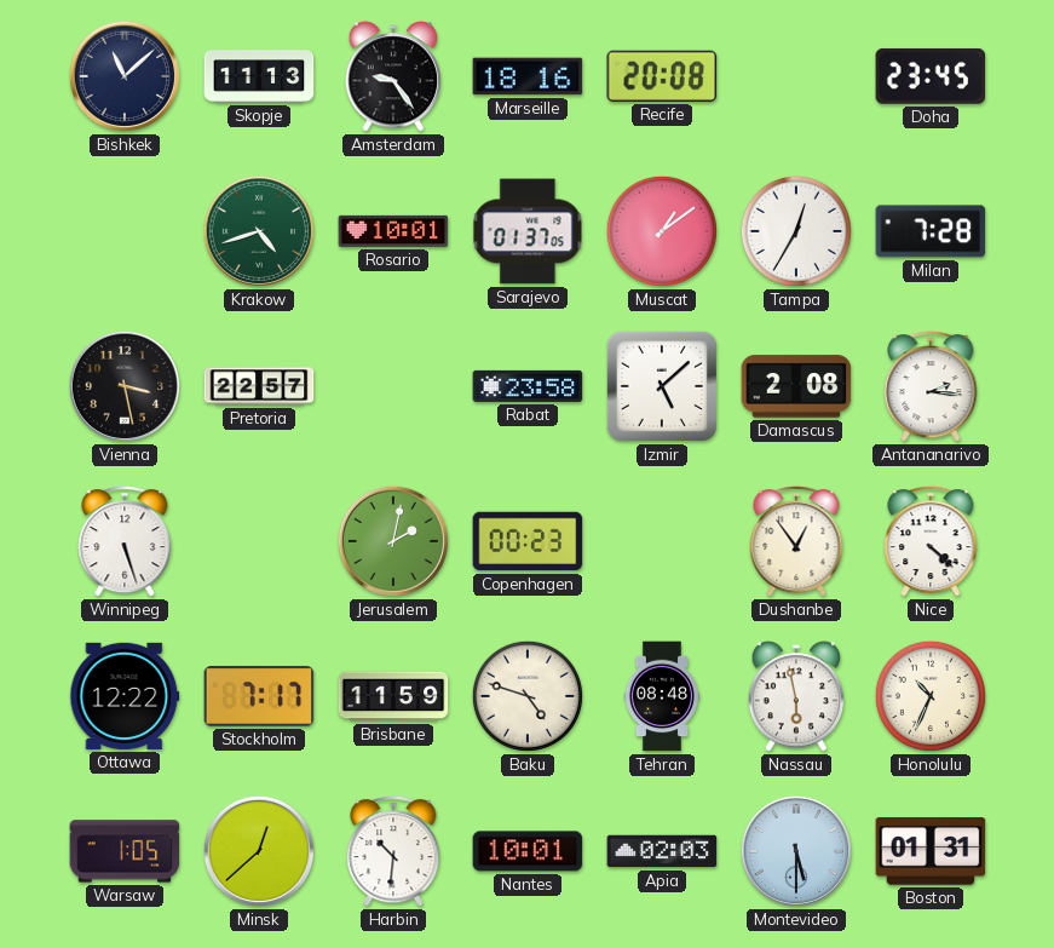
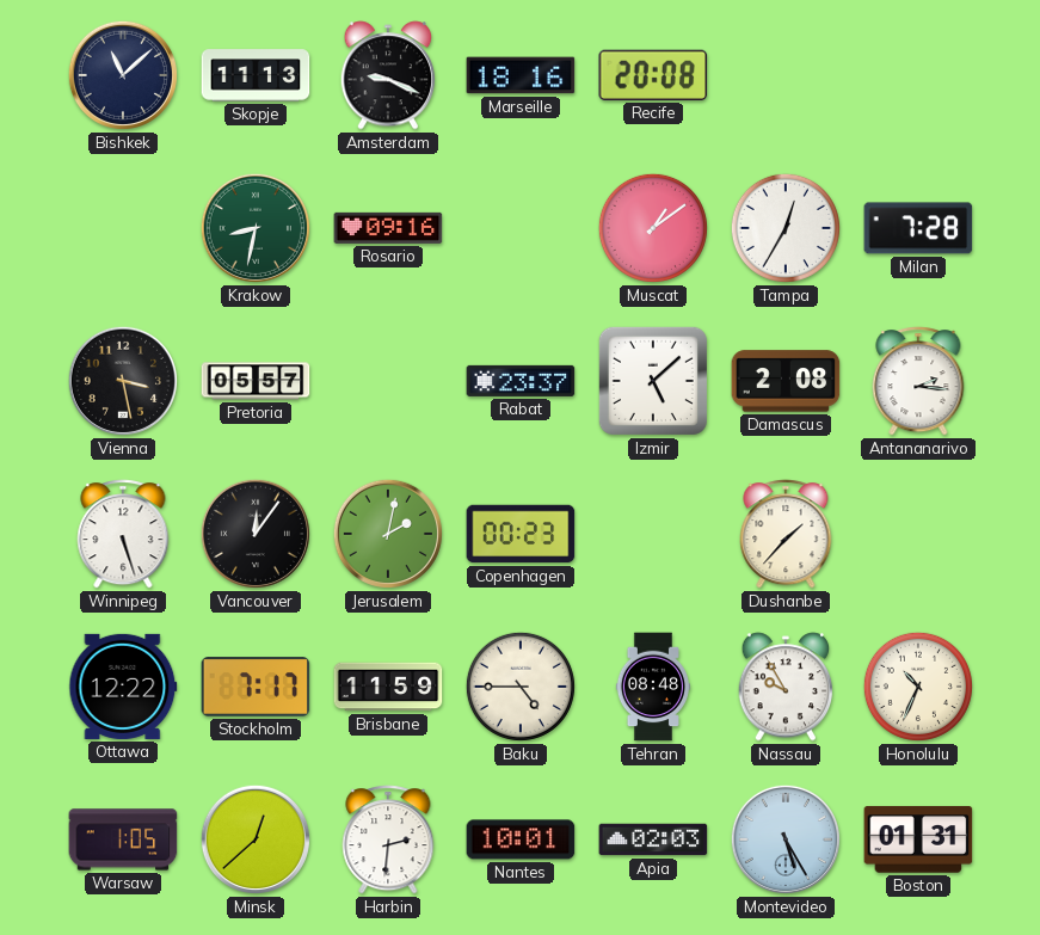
Amsterdam: 9:24 -> 9:19 (388, 75)
Doha: 23:45 -> none (931, 76)
Krakow: 4:42 -> 8:32 (256, 228)
Rosario: 10:01 -> 09:16 (388, 228)
Sarajevo: 01:37 -> none (528, 231)
Pretoria: 22:57 -> 05:57 (256, 381)
Rabat: 23:58 -> 23:37 (521, 381)
Vancouver: none -> 12:06 (256, 534)
Dushanbe: 12:54 -> 1:37 (786, 534)
Nice: 4:22 -> none (931, 541)
Baku: 4:48 -> 4:45 (521, 687)
Nassau: 5:58 -> 9:55 (786, 687)
Harbin: 10:31 -> 2:31 (388, 839)
Montevideo: 5:30 -> 5:25 (786, 839)
